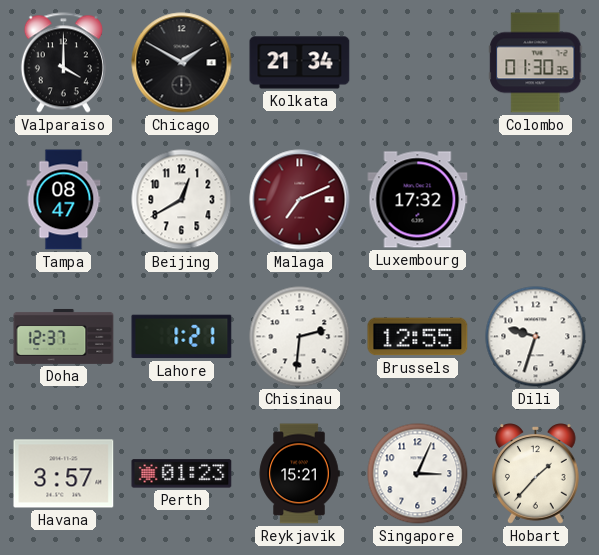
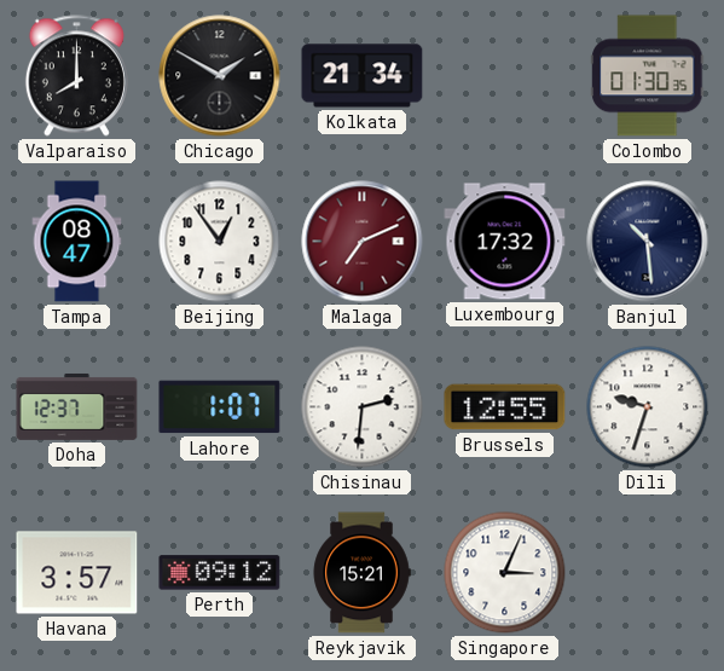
Valparaiso: 4:00 -> 8:00 (76, 76)
Beijing: 12:40 -> 12:54 (220, 242)
Banjul: none -> 10:29 (648, 242)
Lahore: 1:21 -> 1:07 (220, 407)
Perth: 01:23 -> 09:12 (220, 573)
Hobart: 1:37 -> none (536, 474)
